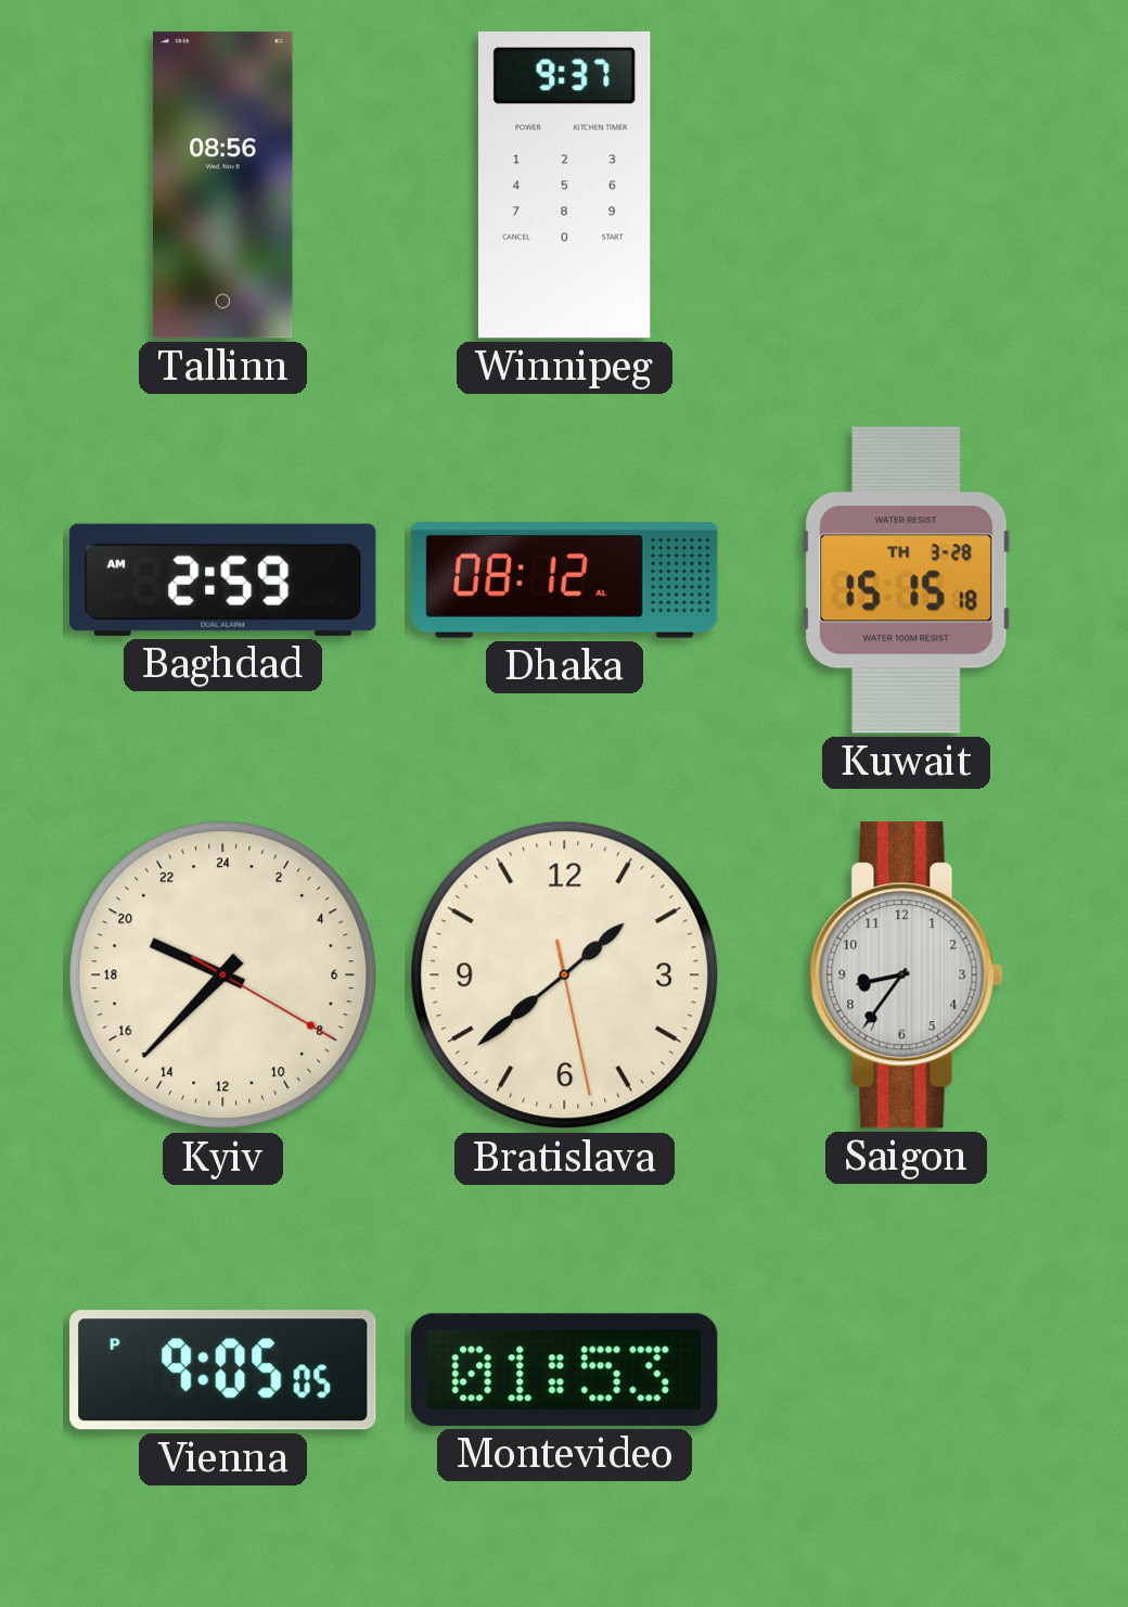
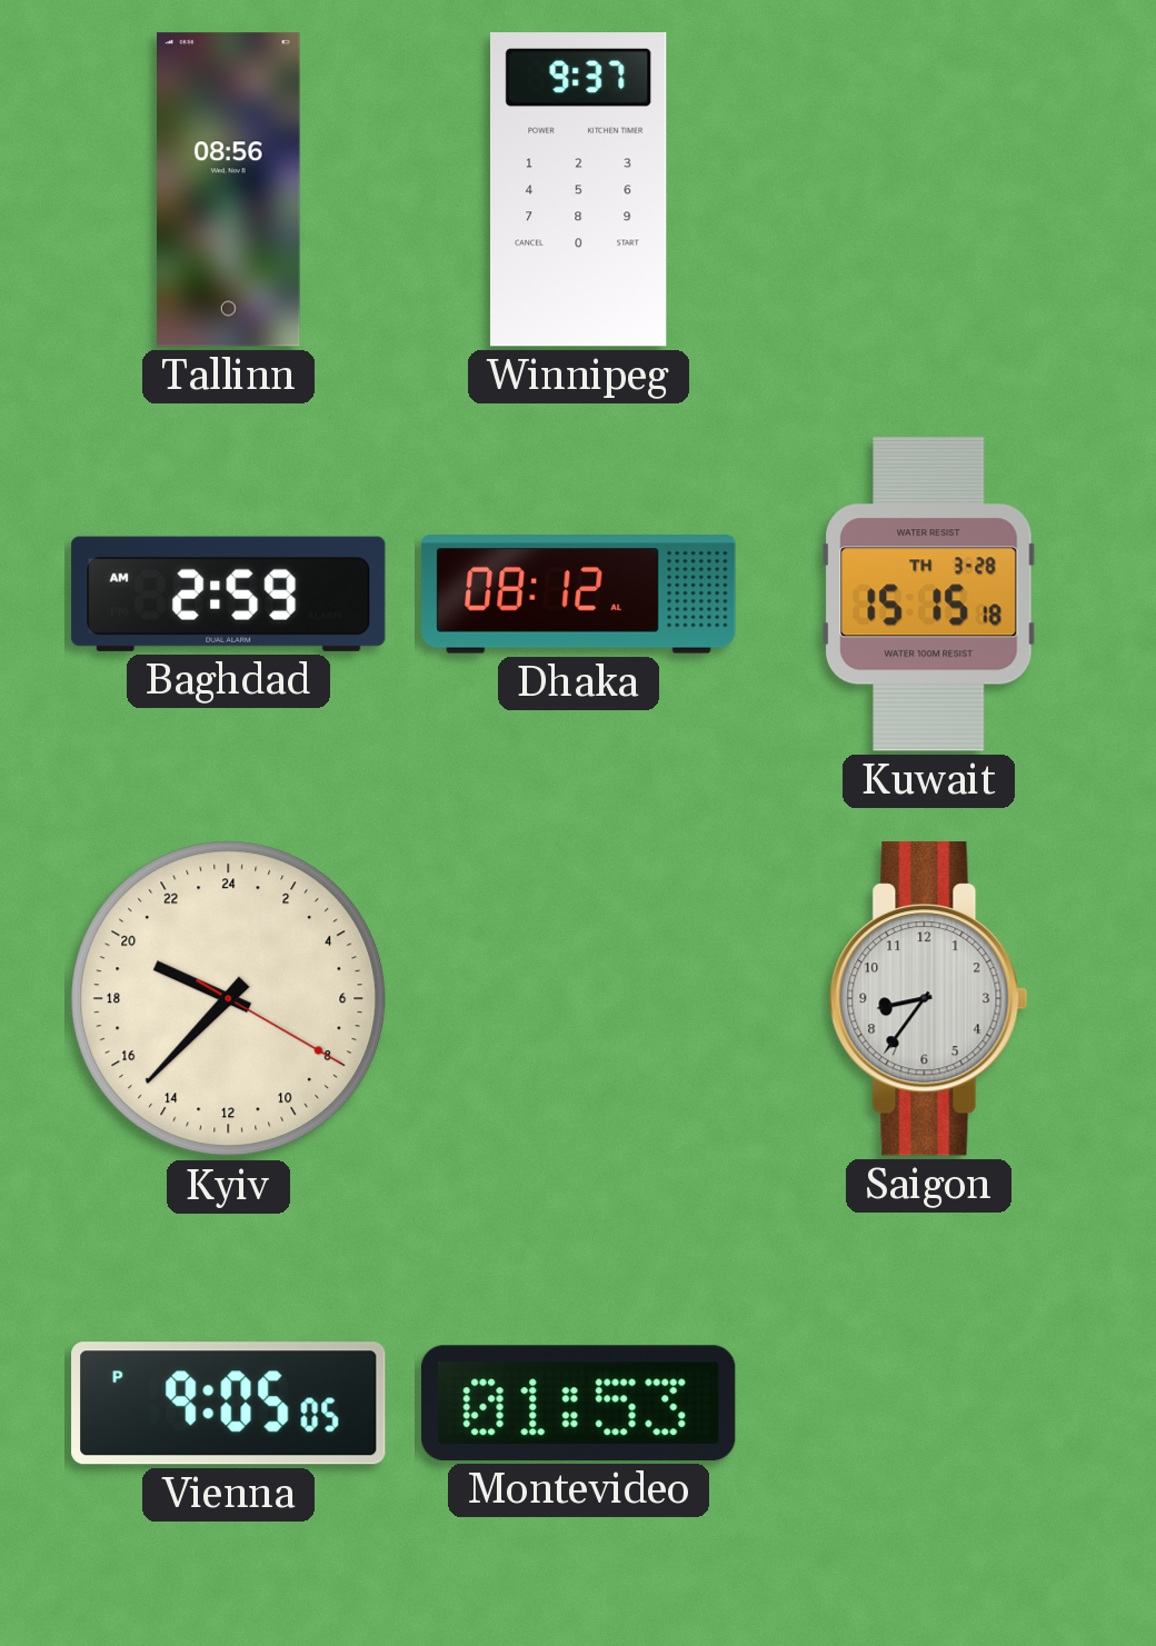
Bratislava: 1:38 -> none (565, 975)
